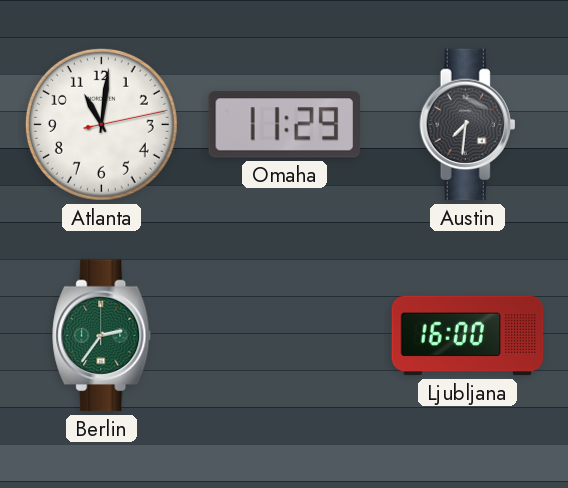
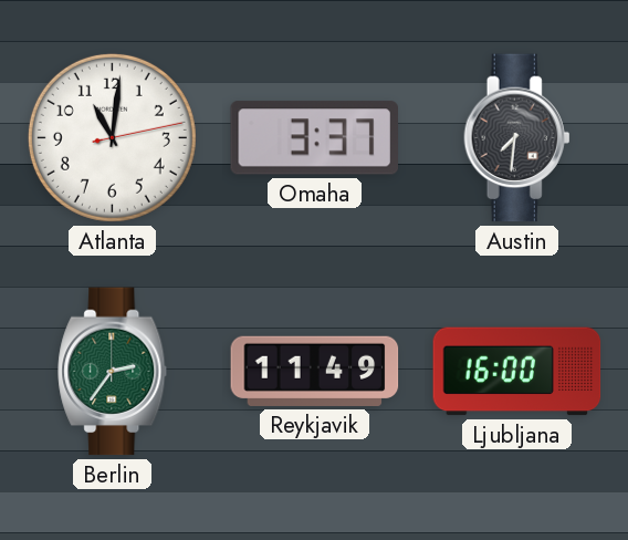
Omaha: 11:29 -> 3:37 (314, 138)
Reykjavik: none -> 11:49 (315, 371)
